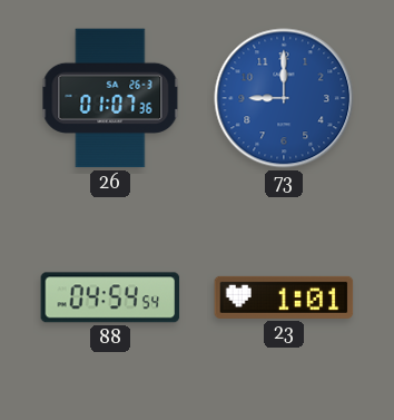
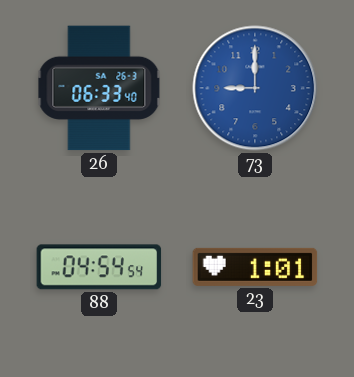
26: 01:07 -> 06:33 (99, 88)
